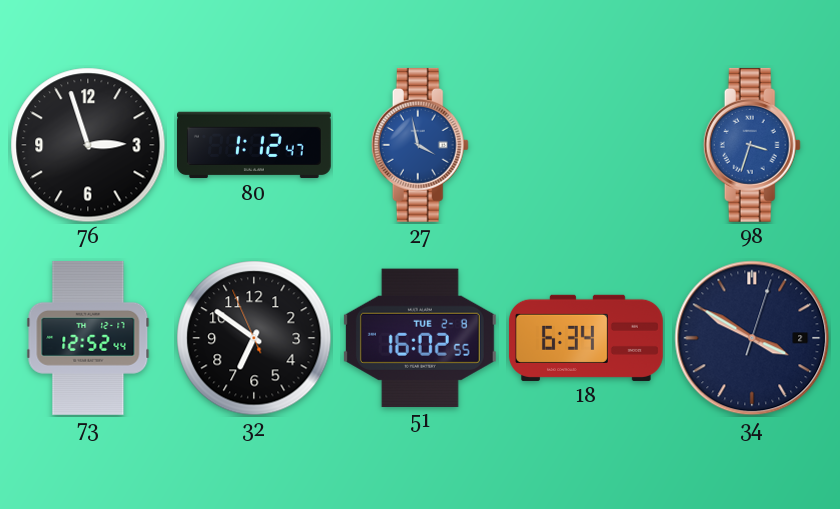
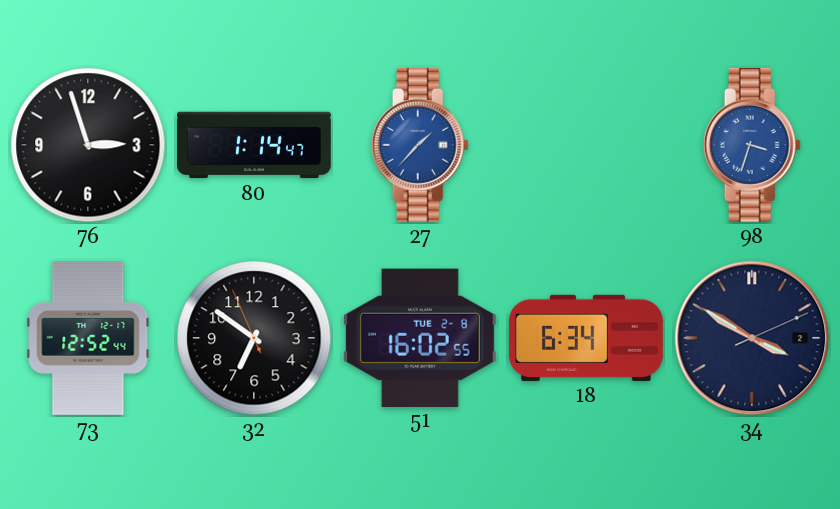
80: 1:12 -> 1:14 (255, 145)
27: 3:58 -> 1:37 (420, 145)
34: 3:50:03 -> 3:50:11 (752, 338)
